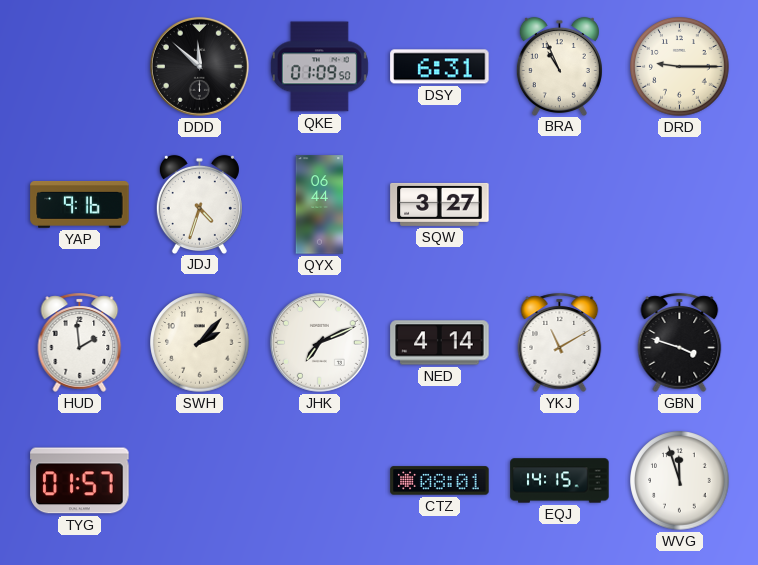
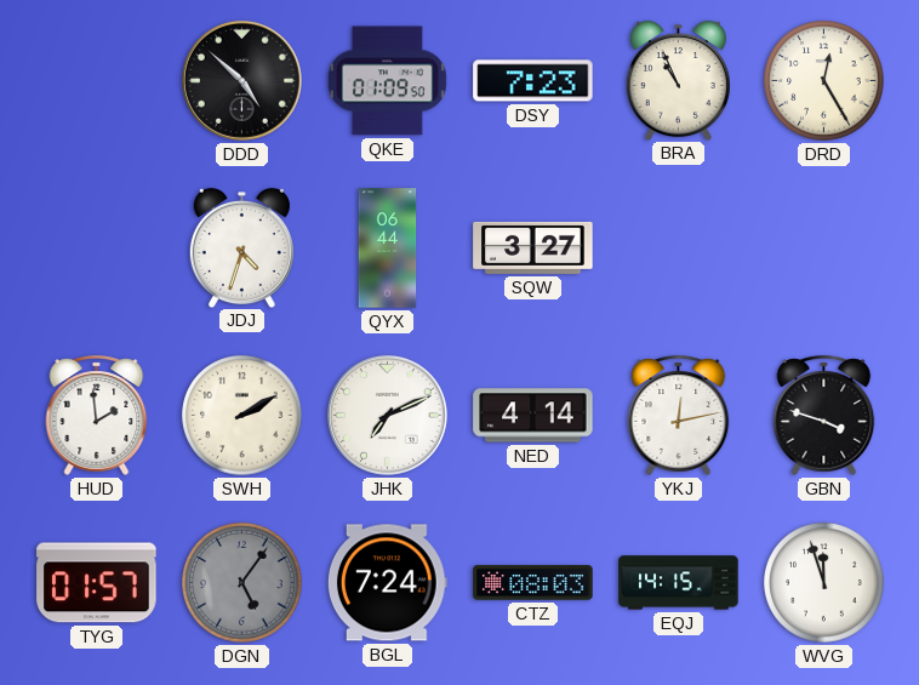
DDD: 11:52 -> 4:52 (241, 80)
DSY: 6:31 -> 7:23 (533, 81)
DRD: 9:15 -> 12:25 (824, 81)
YAP: 9:16 -> none (80, 204)
SWH: 2:07 -> 2:10 (242, 416)
YKJ: 11:10 -> 12:13 (679, 415)
DGN: none -> 5:06 (242, 583)
BGL: none -> 7:24 (387, 583)
CTZ: 08:01 -> 08:03 (533, 583)
